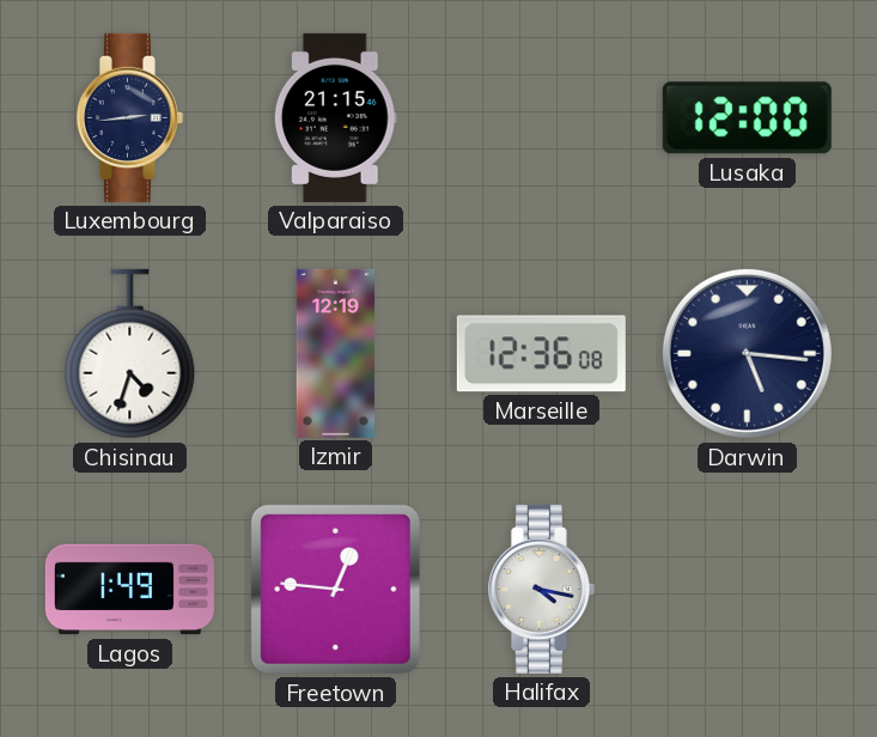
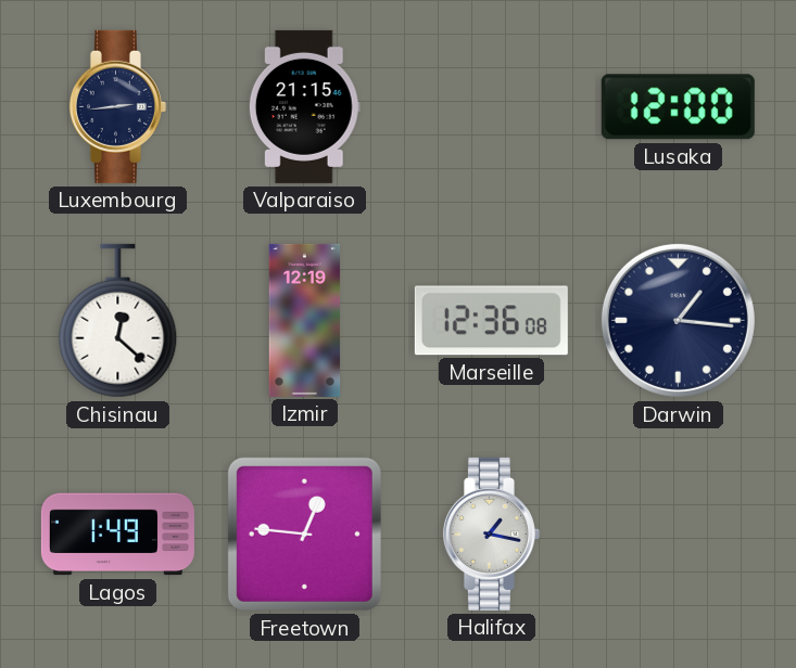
Chisinau: 4:33 -> 12:22 (118, 321)
Darwin: 5:16 -> 1:16 (678, 320)
Halifax: 4:17 -> 1:17 (491, 534)
